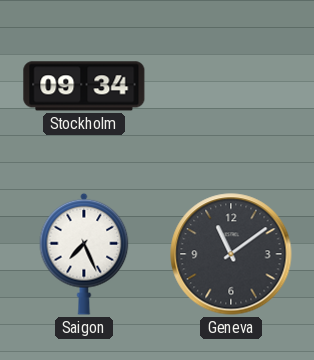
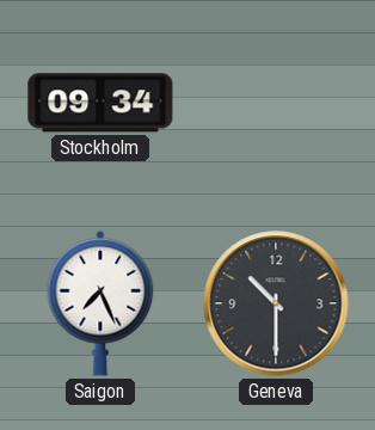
Geneva: 11:09 -> 10:30 (276, 303)
